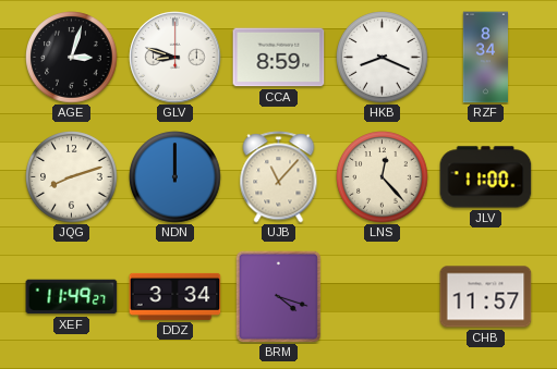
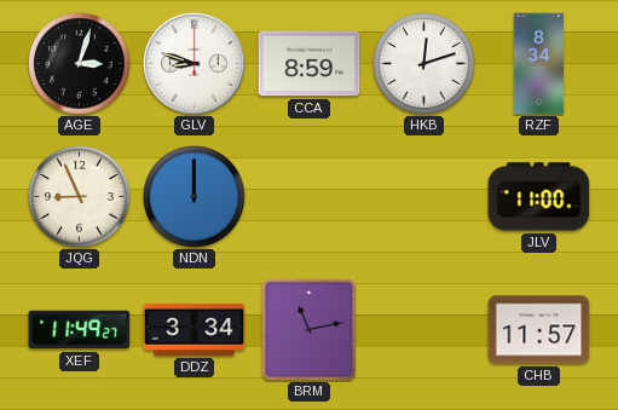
HKB: 8:19 -> 12:12 (424, 64)
JQG: 8:12 -> 8:56 (80, 197)
UJB: 11:07 -> none (279, 177)
LNS: 12:23 -> none (383, 177)
BRM: 4:18 -> 11:13 (310, 329)
